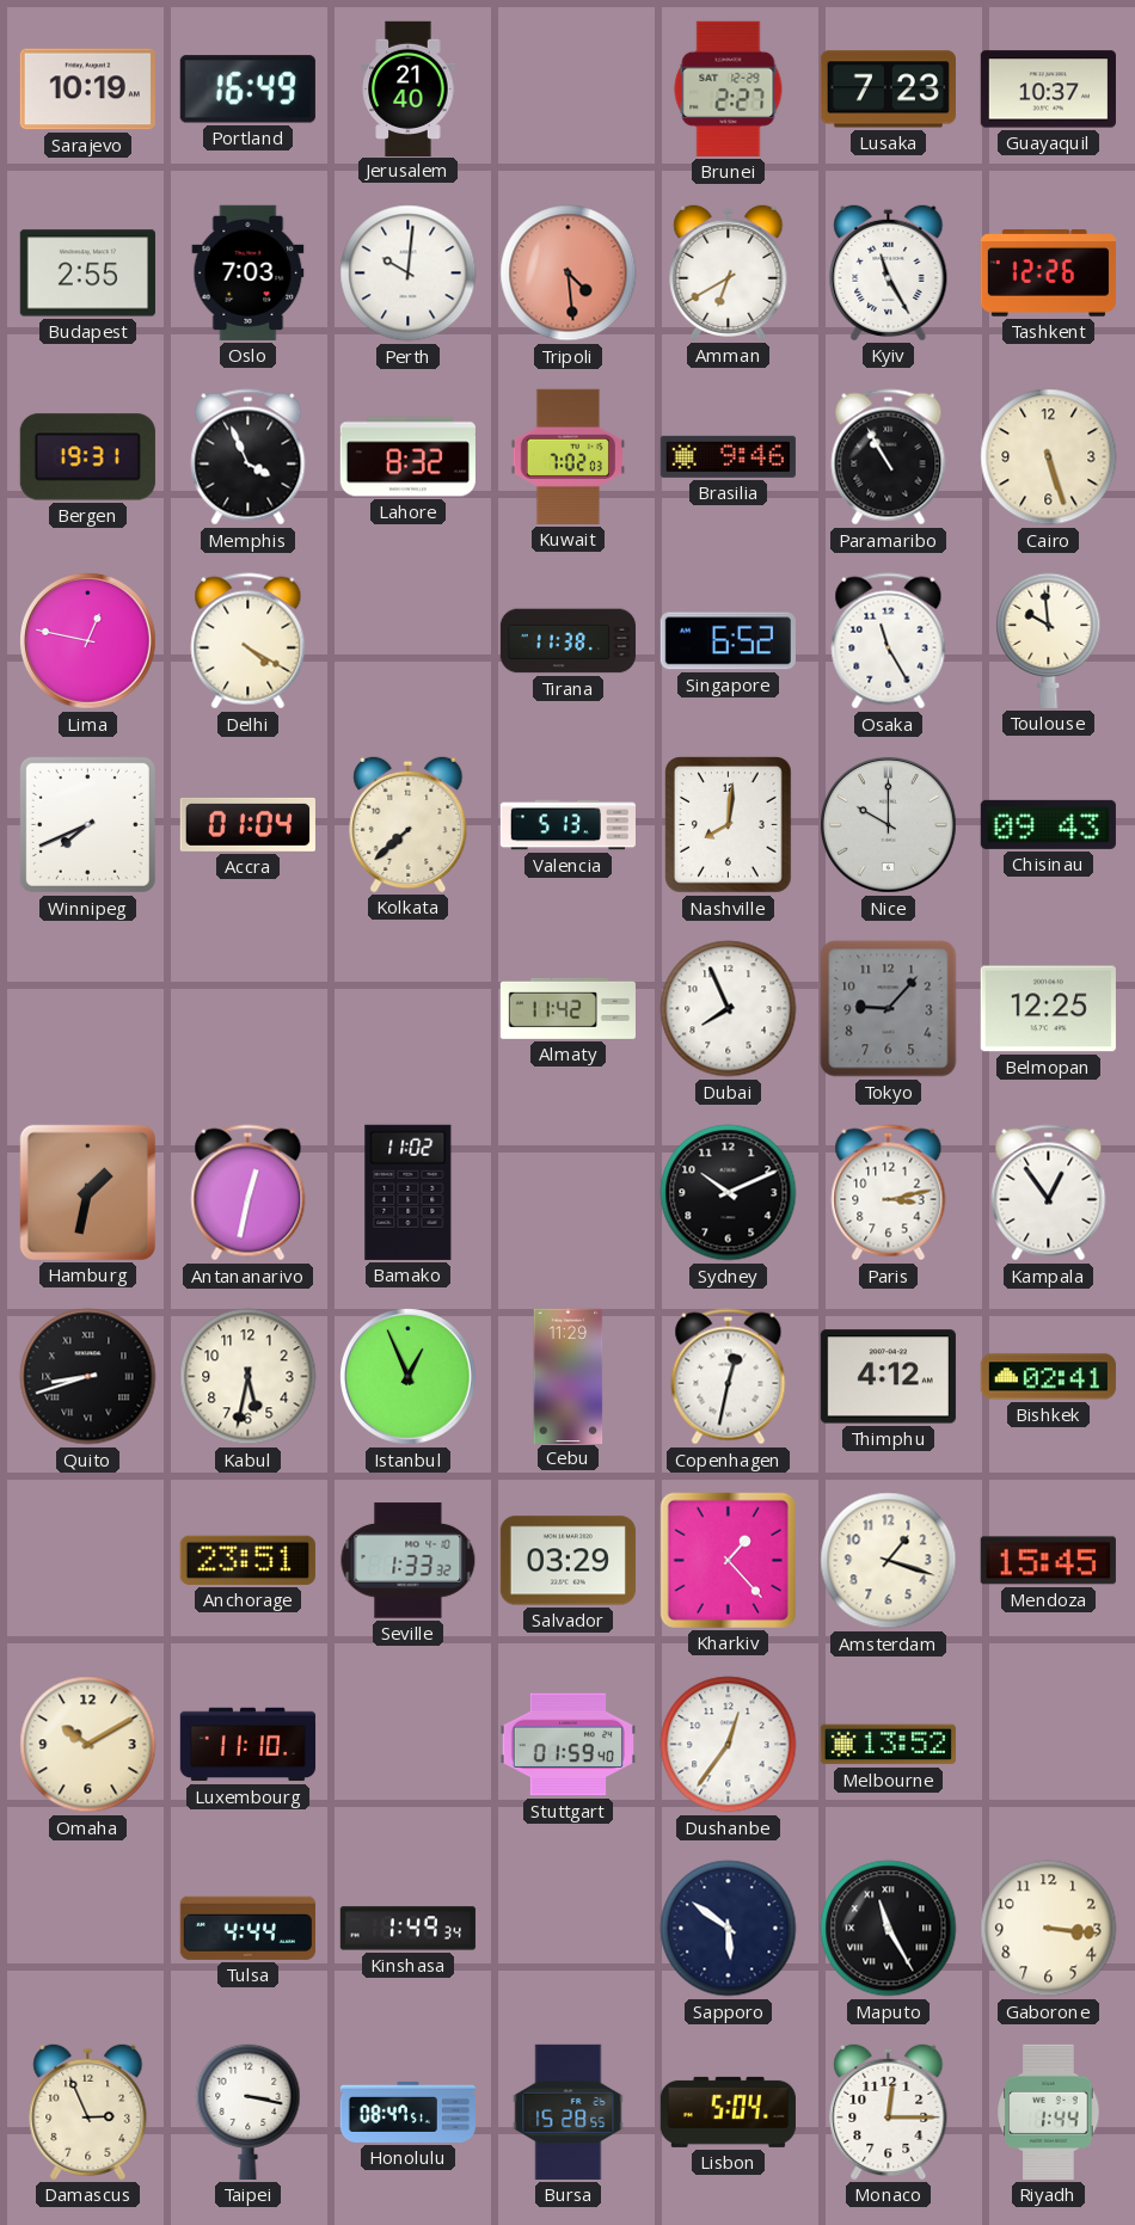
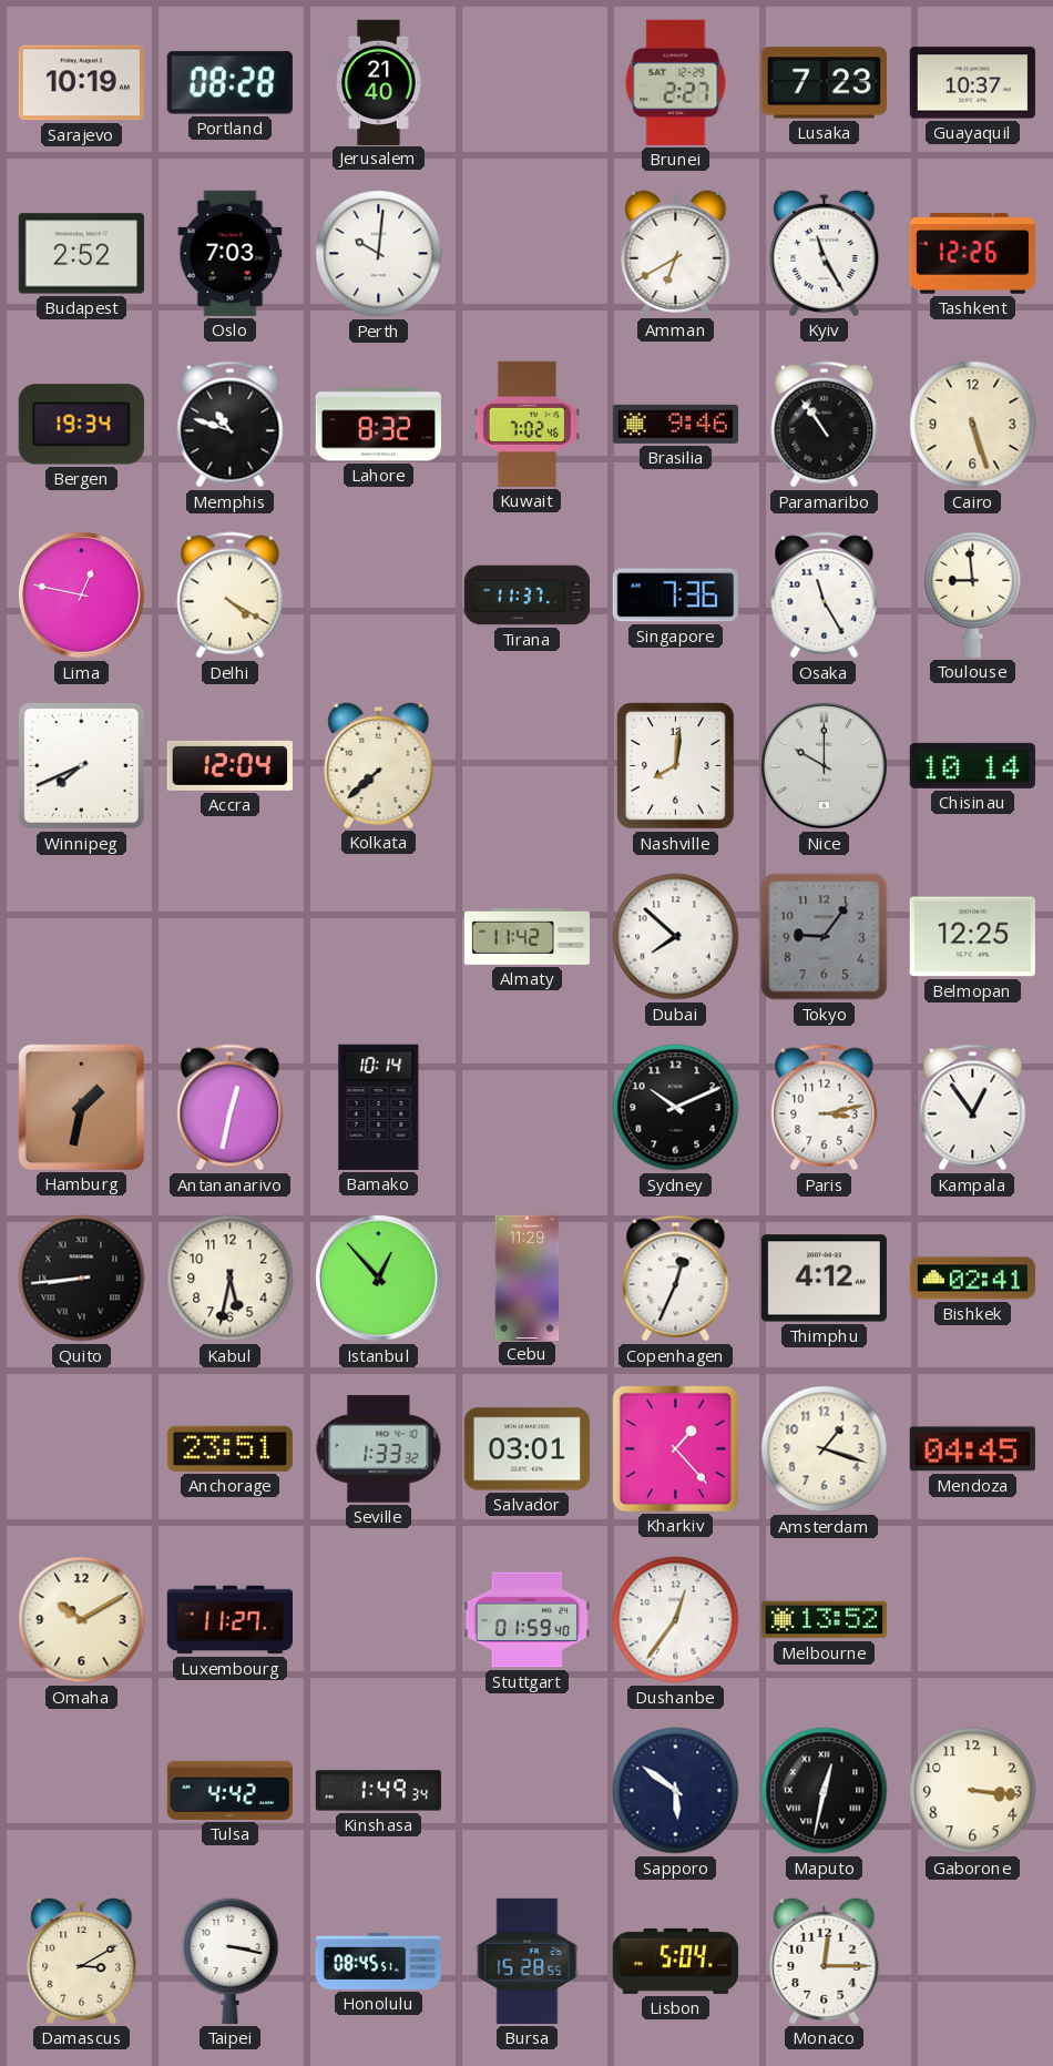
Portland: 16:49 -> 08:28 (229, 83)
Budapest: 2:55 -> 2:52 (81, 254)
Tripoli: 4:29 -> none (569, 273)
Bergen: 19:31 -> 19:34 (81, 425)
Memphis: 3:56 -> 10:48 (231, 425)
Kuwait: 7:02:03 -> 7:02:46 (526, 424)
Paramaribo: 10:55 -> 10:54 (825, 425)
Tirana: 11:38 -> 11:37 (526, 596)
Singapore: 6:52 -> 7:36 (675, 596)
Toulouse: 9:59 -> 8:59 (973, 594)
Accra: 01:04 -> 12:04 (229, 765)
Valencia: 5:13 -> none (567, 825)
Chisinau: 09:43 -> 10:14 (972, 765)
Dubai: 7:56 -> 7:52 (676, 937)
Tokyo: 9:07 -> 9:06 (825, 937)
Bamako: 11:02 -> 10:14 (379, 1107)
Quito: 8:42 -> 8:44 (82, 1279)
Istanbul: 12:56 -> 12:53 (379, 1279)
Copenhagen: 12:32 -> 12:34 (676, 1279)
Salvador: 03:29 -> 03:01 (526, 1449)
Mendoza: 15:45 -> 04:45 (972, 1449)
Luxembourg: 11:10 -> 11:27 (229, 1620)
Tulsa: 4:44 -> 4:42 (229, 1790)
Maputo: 11:25 -> 12:32 (825, 1791)
Damascus: 2:56 -> 3:10 (82, 1961)
Honolulu: 08:47 -> 08:45 (378, 1961)
Riyadh: 1:44 -> none (1049, 2112)
